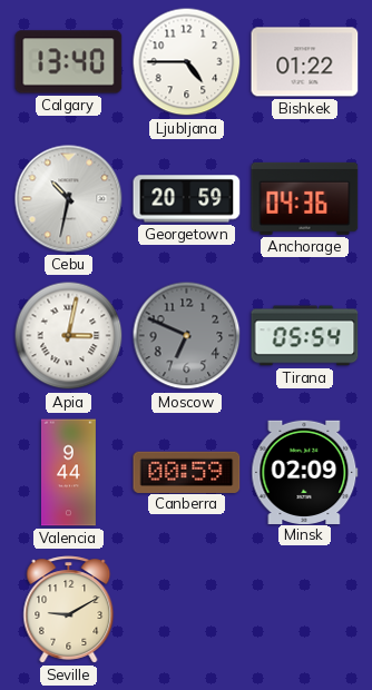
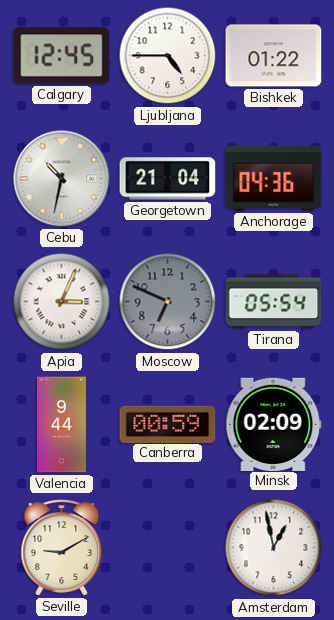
Calgary: 13:40 -> 12:45 (62, 56)
Georgetown: 20:59 -> 21:04 (168, 179)
Apia: 3:02 -> 3:04 (62, 302)
Amsterdam: none -> 12:58 (274, 548)
